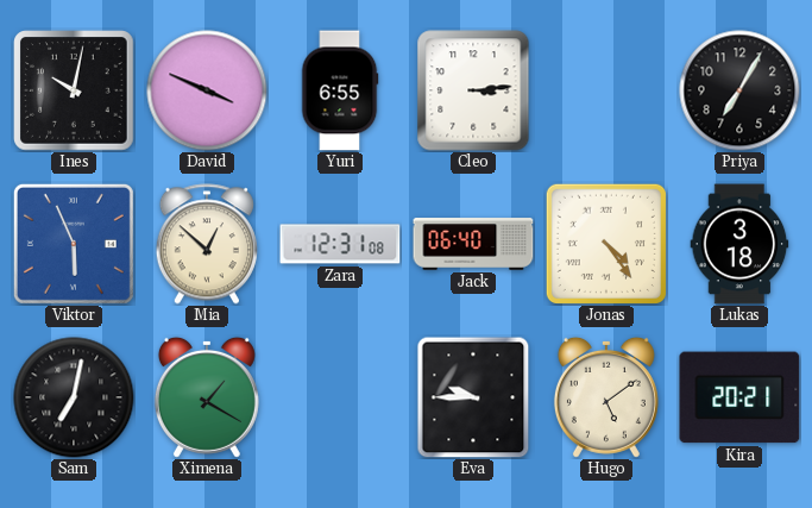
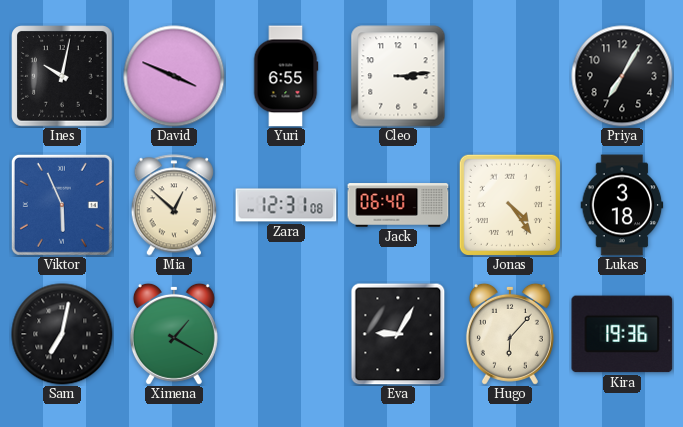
Eva: 9:45 -> 9:05 (398, 334)
Hugo: 5:09 -> 6:07 (510, 334)
Kira: 20:21 -> 19:36 (622, 334)
